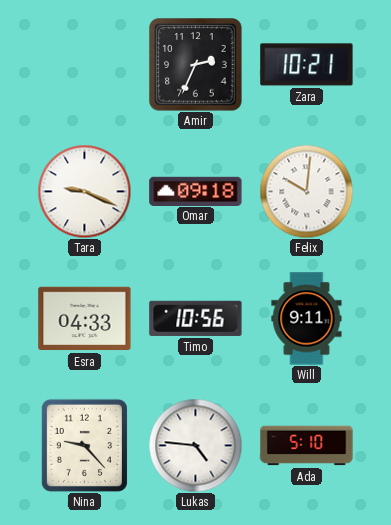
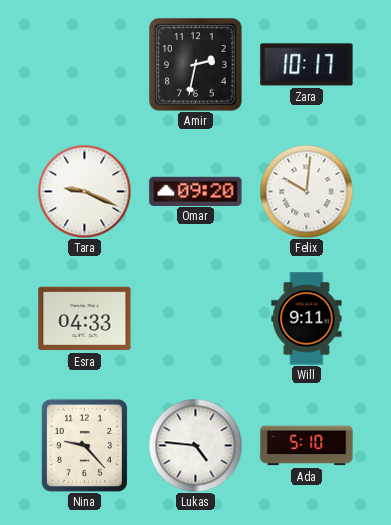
Amir: 2:34 -> 2:32 (196, 65)
Zara: 10:21 -> 10:17 (307, 65)
Omar: 09:18 -> 09:20 (196, 191)
Timo: 10:56 -> none (196, 318)
